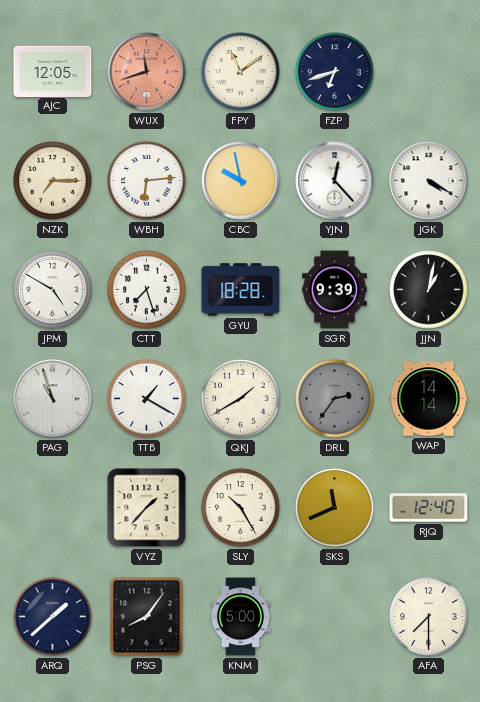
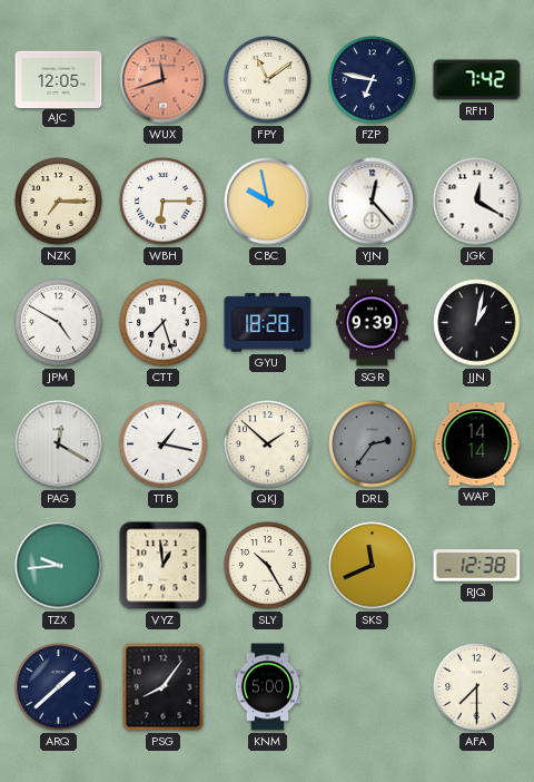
FZP: 6:42 -> 6:47 (373, 80)
RFH: none -> 7:42 (477, 80)
WBH: 6:14 -> 6:15 (164, 202)
JGK: 4:20 -> 12:20 (477, 202)
PAG: 10:57 -> 12:20 (59, 444)
TTB: 1:20 -> 1:17 (164, 444)
QKJ: 1:40 -> 1:52 (268, 444)
TZX: none -> 9:44 (59, 566)
VYZ: 1:37 -> 12:59 (164, 566)
RJQ: 12:40 -> 12:38 (477, 566)
